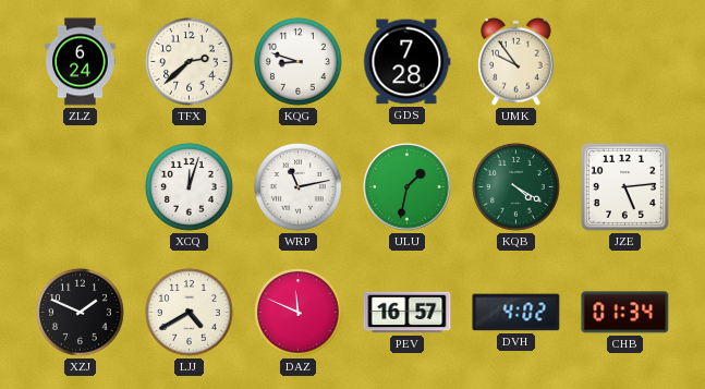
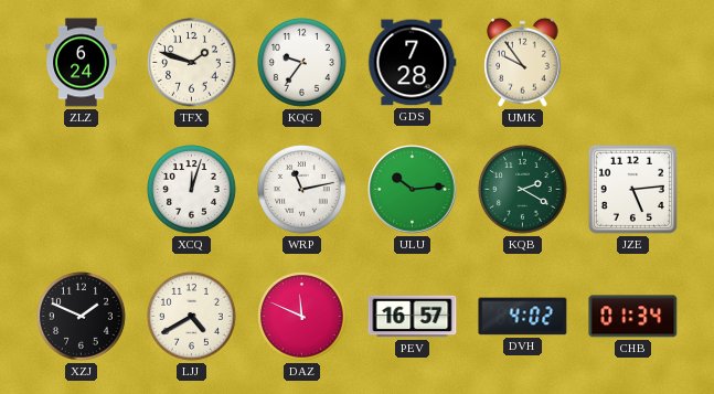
TFX: 2:38 -> 1:48 (192, 63)
KQG: 8:48 -> 9:36 (302, 63)
ULU: 1:32 -> 10:14 (413, 190)
KQB: 4:20 -> 2:20 (523, 190)
